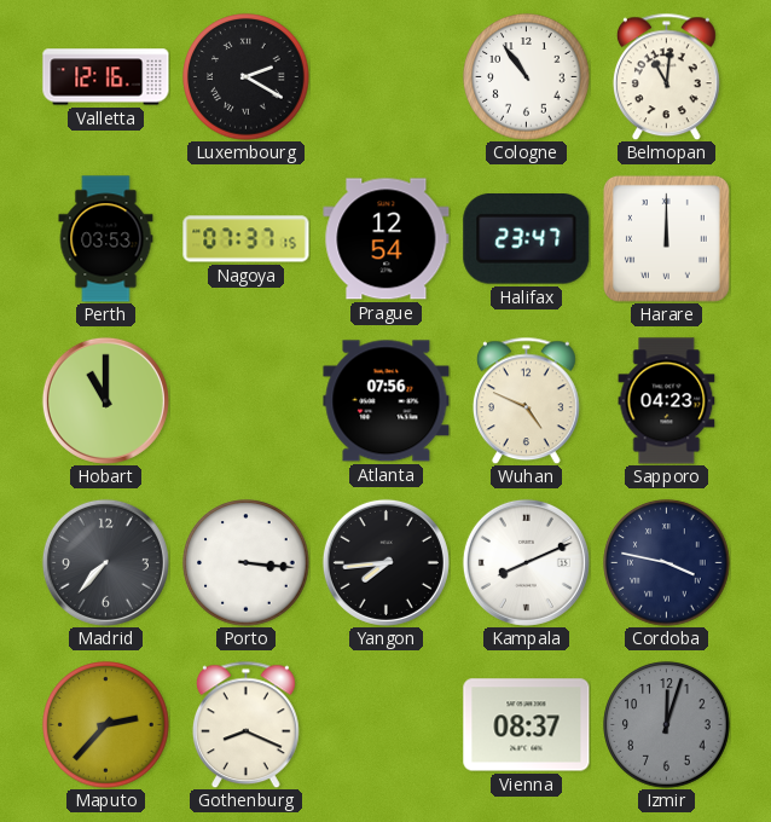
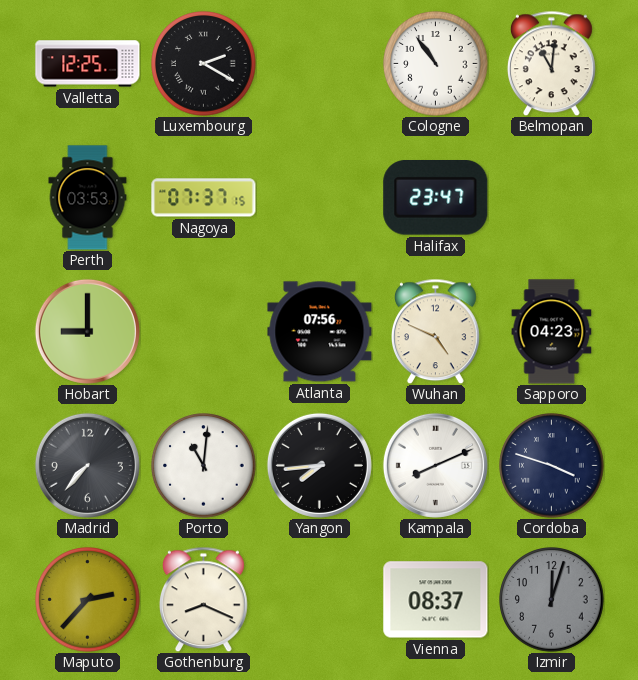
Valletta: 12:16 -> 12:25 (88, 64)
Prague: 12:54 -> none (387, 239)
Harare: 12:00 -> none (666, 238)
Hobart: 11:00 -> 9:00 (87, 331)
Porto: 3:16 -> 11:01 (204, 466)
Cordoba: 3:47 -> 3:48 (552, 466)
